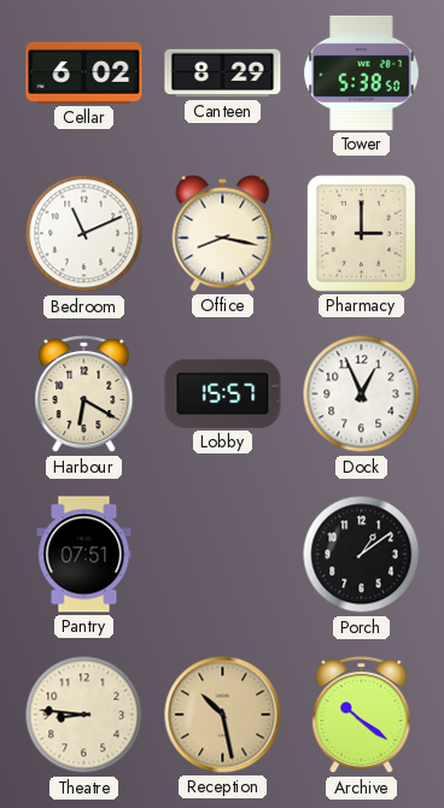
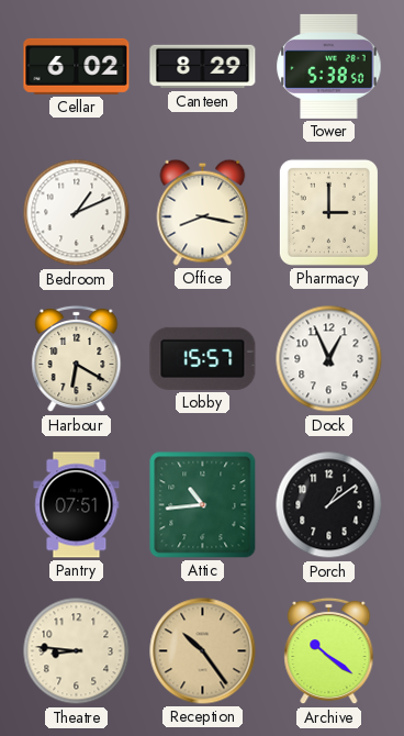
Bedroom: 11:11 -> 1:11 (77, 213)
Attic: none -> 10:44 (203, 505)
Reception: 10:28 -> 10:24 (203, 651)
